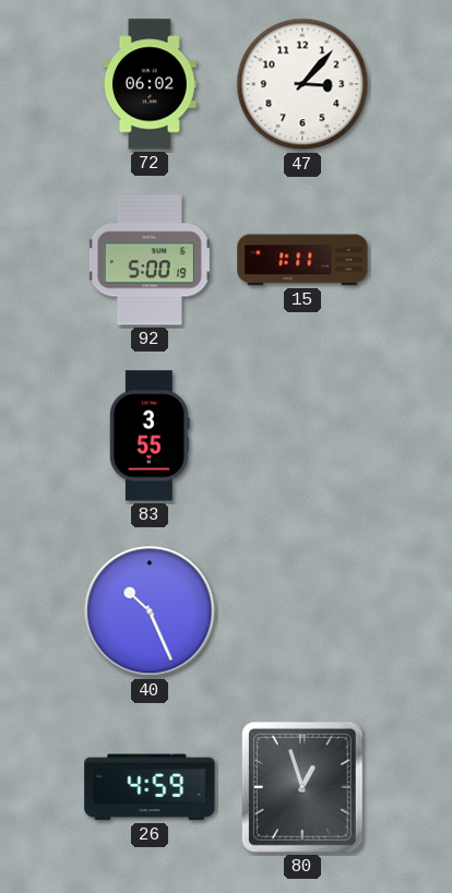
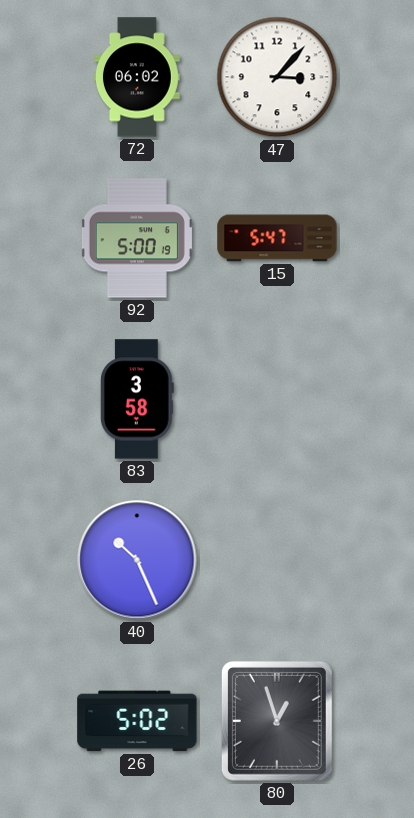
15: 1:11 -> 5:47 (277, 238)
83: 3:55 -> 3:58 (137, 399)
26: 4:59 -> 5:02 (137, 721)
